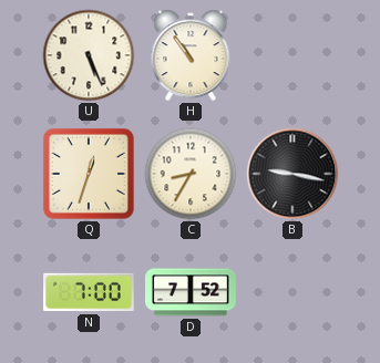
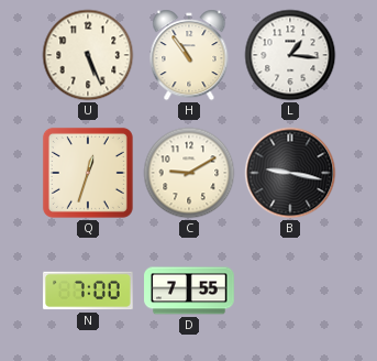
L: none -> 1:16 (290, 55)
C: 8:35 -> 9:10 (189, 173)
D: 7:52 -> 7:55 (189, 291)
